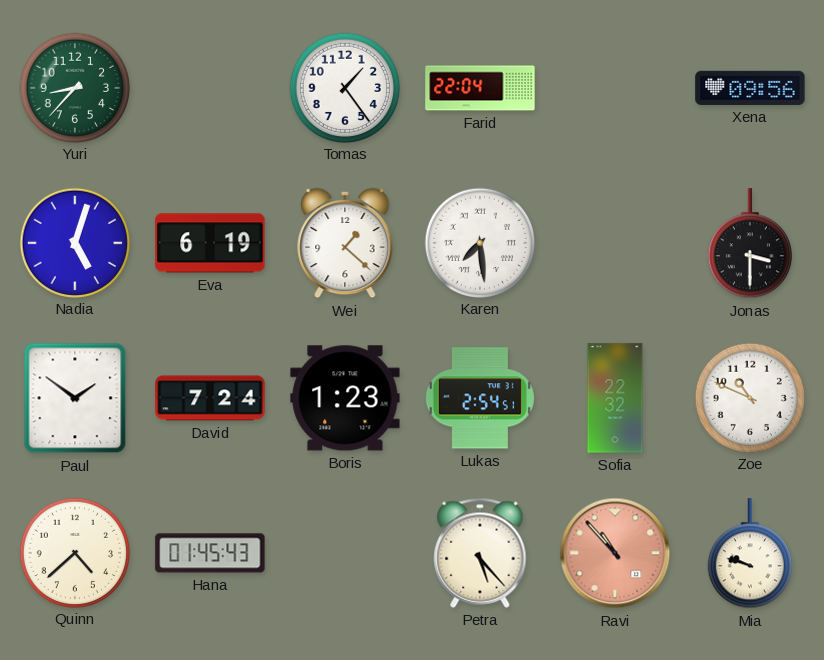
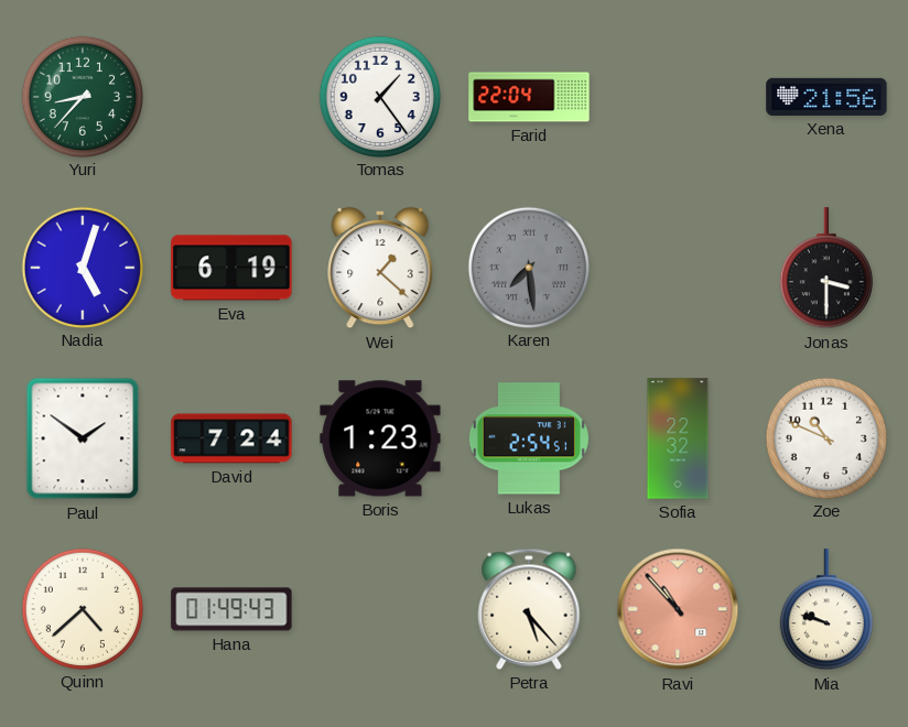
Xena: 09:56 -> 21:56 (826, 97)
Karen dial: white -> grey (528, 267)
Hana: 01:45 -> 01:49 (231, 609)
